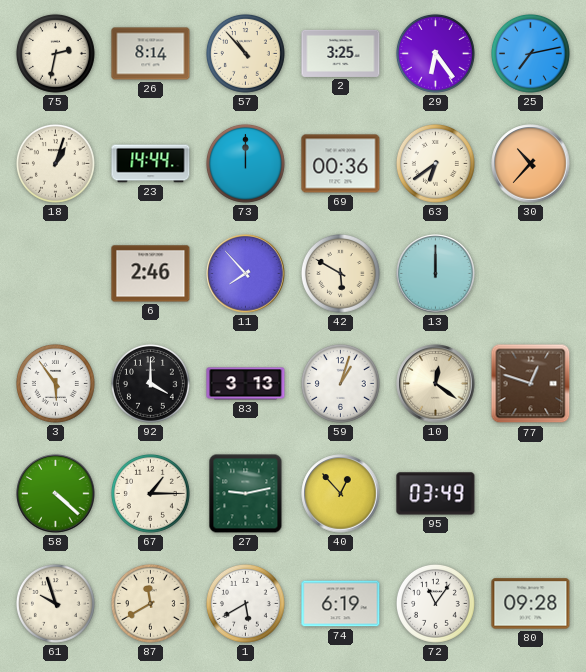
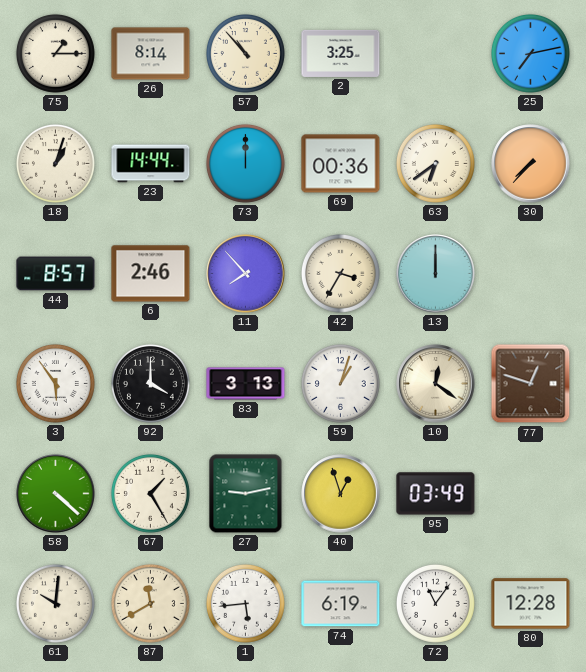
75: 2:32 -> 1:15 (55, 53)
29: 6:24 -> none (435, 53)
30: 10:37 -> 7:37 (531, 164)
44: none -> 8:57 (56, 274)
42: 5:50 -> 3:35 (340, 273)
67: 1:15 -> 1:25 (150, 493)
40: 12:53 -> 12:57 (341, 494)
61: 9:57 -> 10:01 (55, 603)
1: 5:40 -> 5:44 (245, 603)
80: 09:28 -> 12:28 (531, 604)
